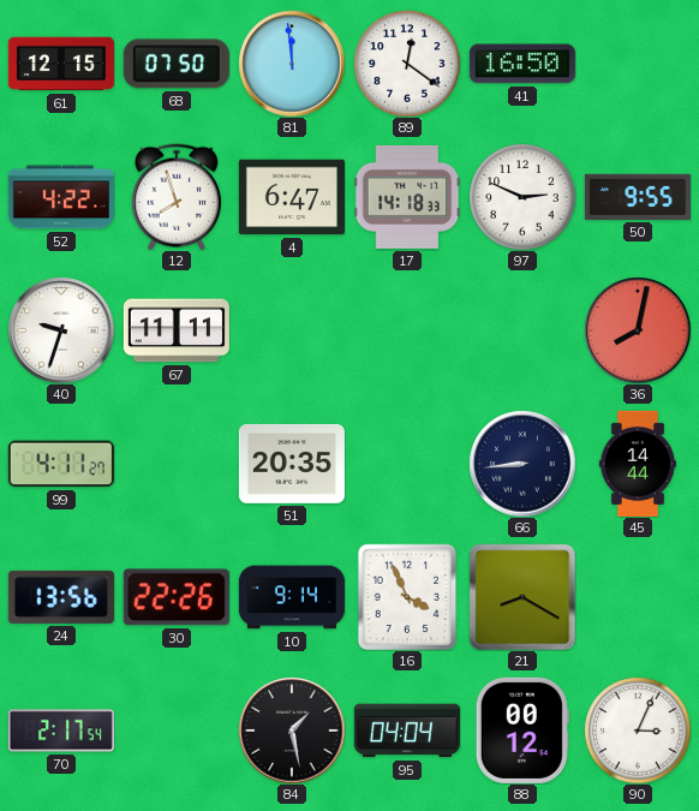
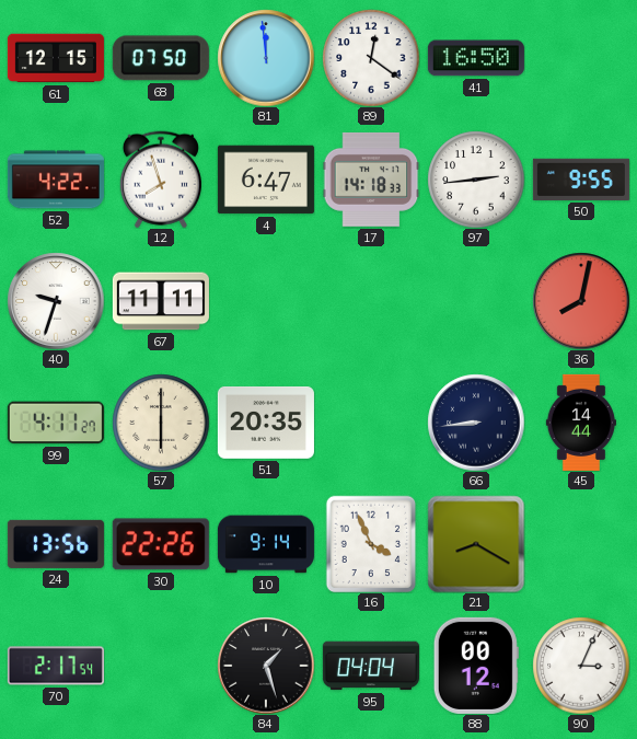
97: 2:49 -> 2:44 (476, 180)
57: none -> 6:00 (161, 423)
84: 1:28 -> 1:27 (266, 666)
